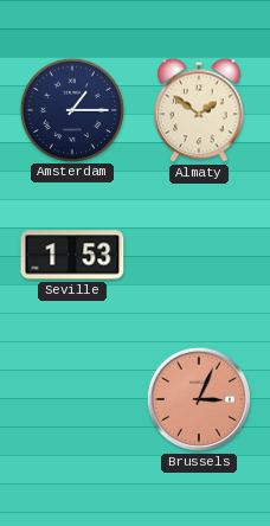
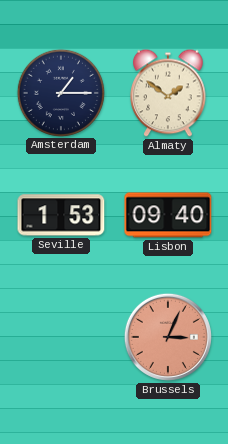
Lisbon: none -> 09:40 (168, 215)
